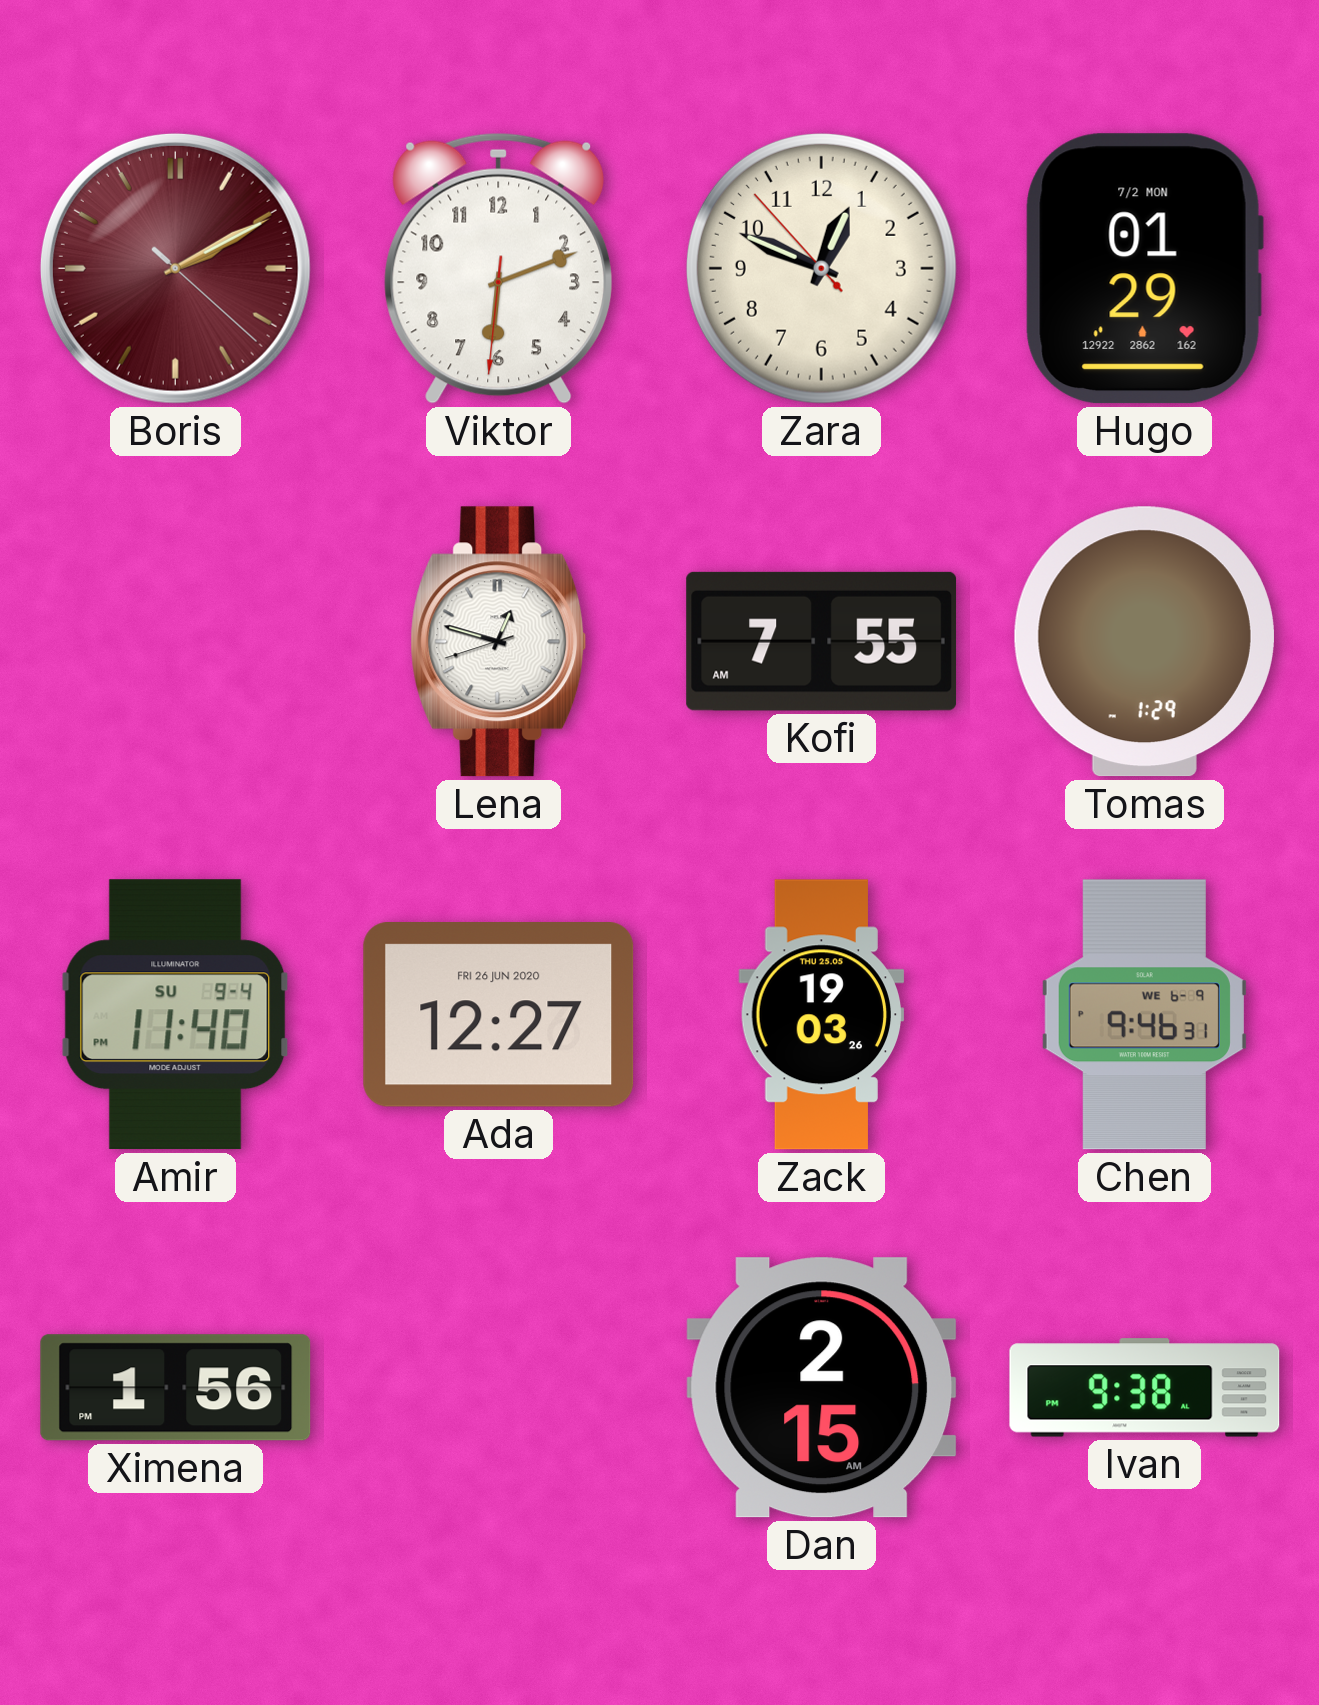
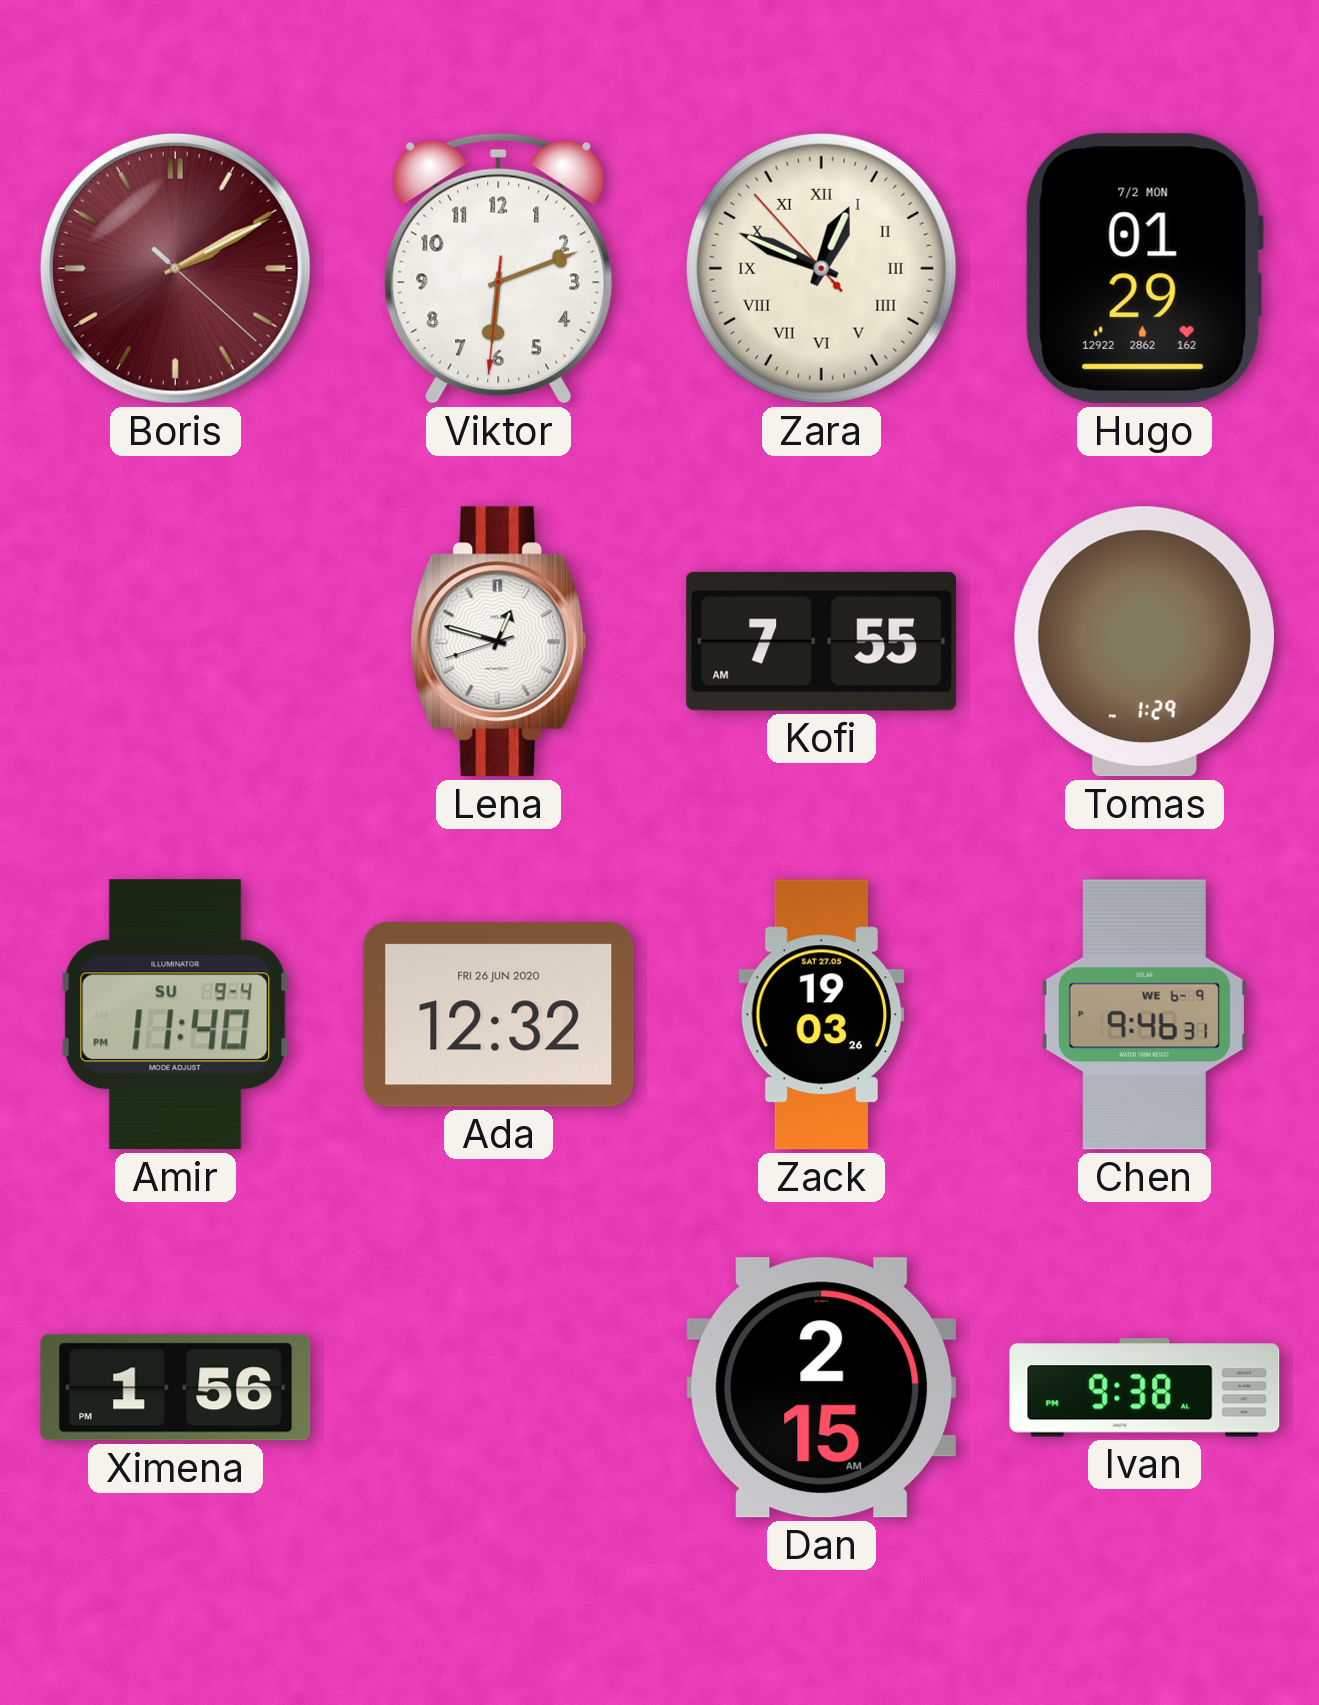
Zara numerals: Arabic -> Roman (821, 268)
Ada: 12:27 -> 12:32 (499, 1015)
Zack date: THU 25.05 -> SAT 27.05 (822, 1015)
